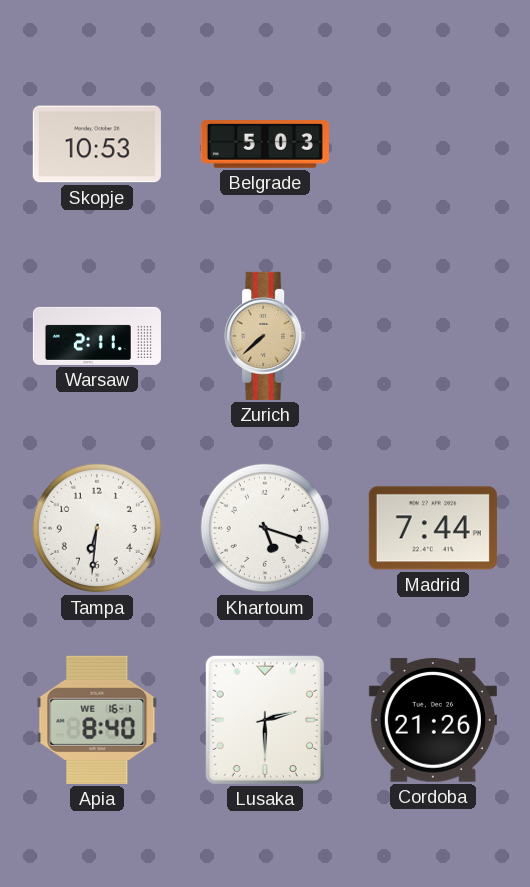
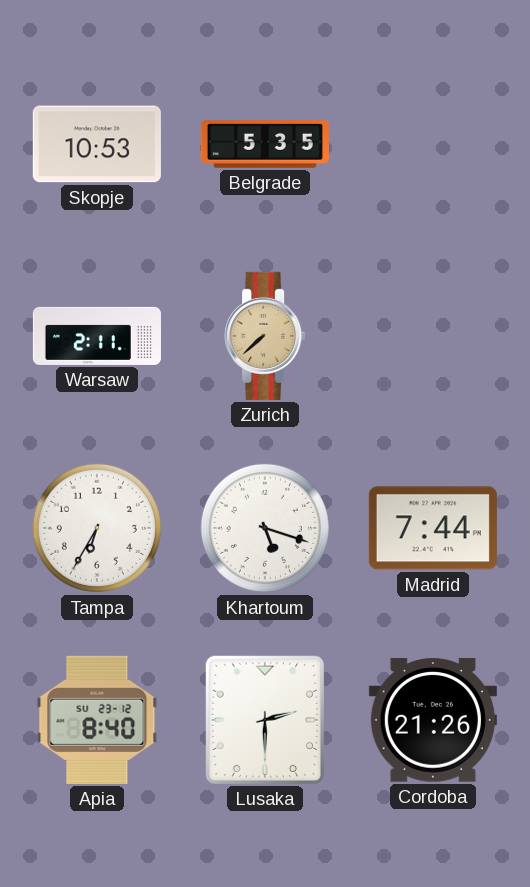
Belgrade: 5:03 -> 5:35 (265, 144)
Tampa: 6:31 -> 6:35 (97, 528)
Apia date: WE 16-1 -> SU 23-12 (97, 720)
